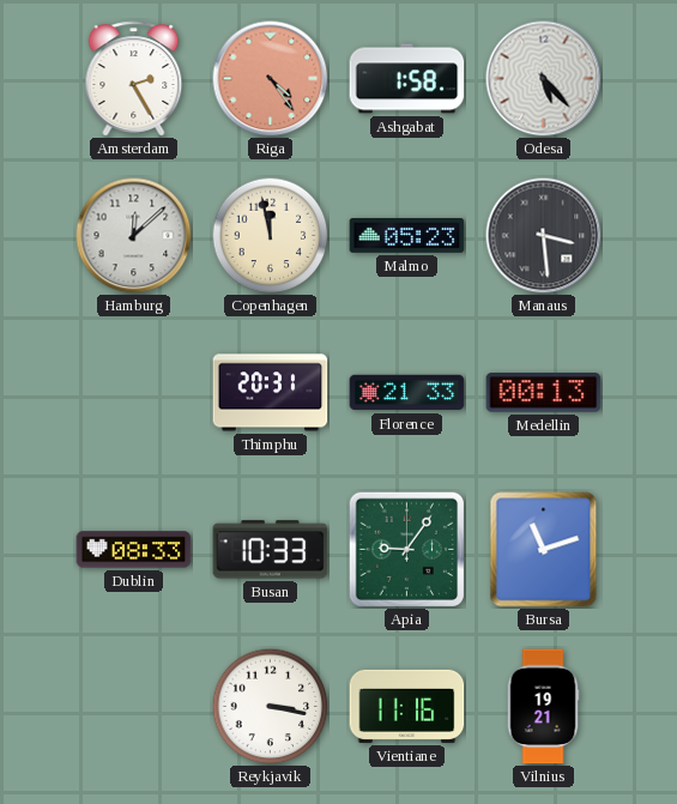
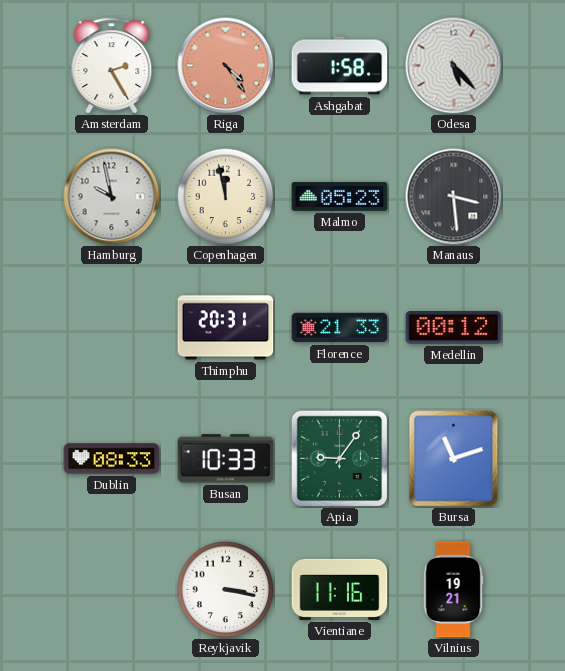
Hamburg: 12:08 -> 9:58 (112, 197)
Medellin: 00:13 -> 00:12 (454, 328)
